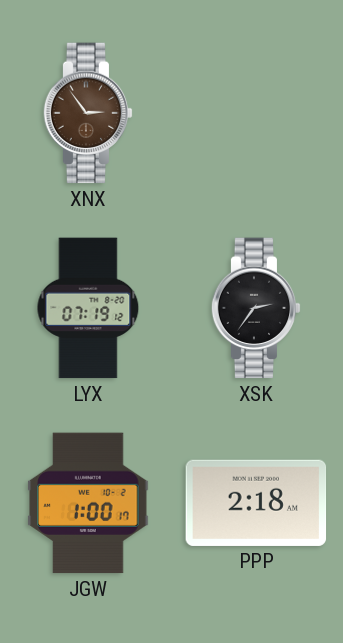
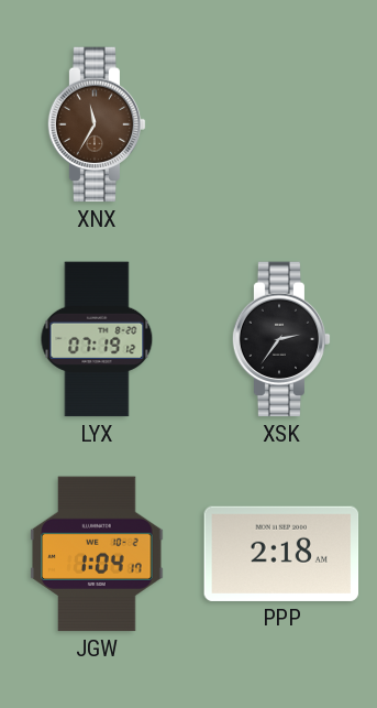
XNX: 2:54 -> 11:35 (97, 124)
JGW: 1:00 -> 1:04 (97, 554)
